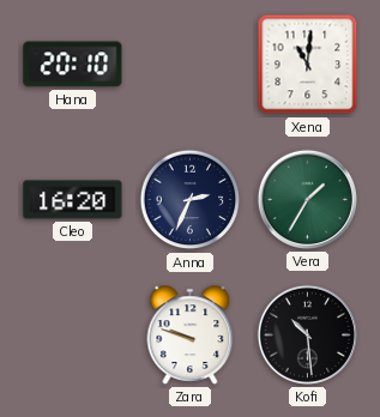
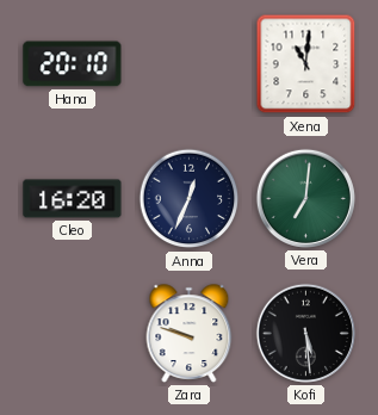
Anna: 2:34 -> 12:34 (190, 199)
Vera: 1:35 -> 7:01 (305, 198)
Kofi: 10:29 -> 5:29 (305, 333)
